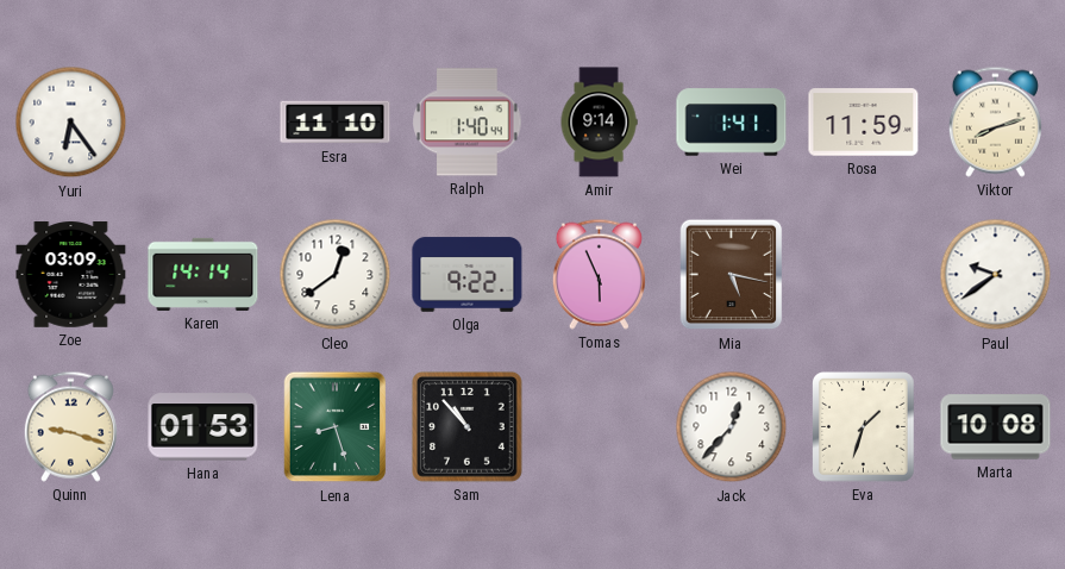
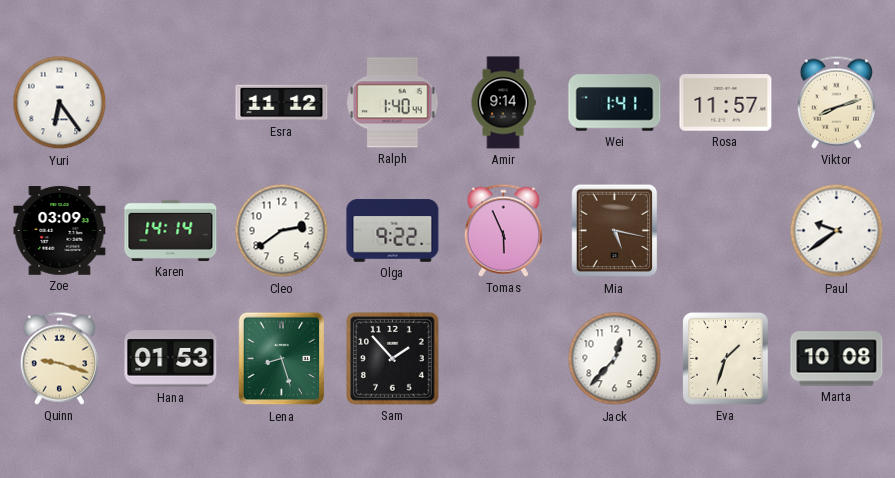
Esra: 11:10 -> 11:12 (282, 103)
Rosa: 11:59 -> 11:57 (726, 103)
Cleo: 12:39 -> 2:39 (282, 231)
Sam: 10:53 -> 1:53 (393, 359)
